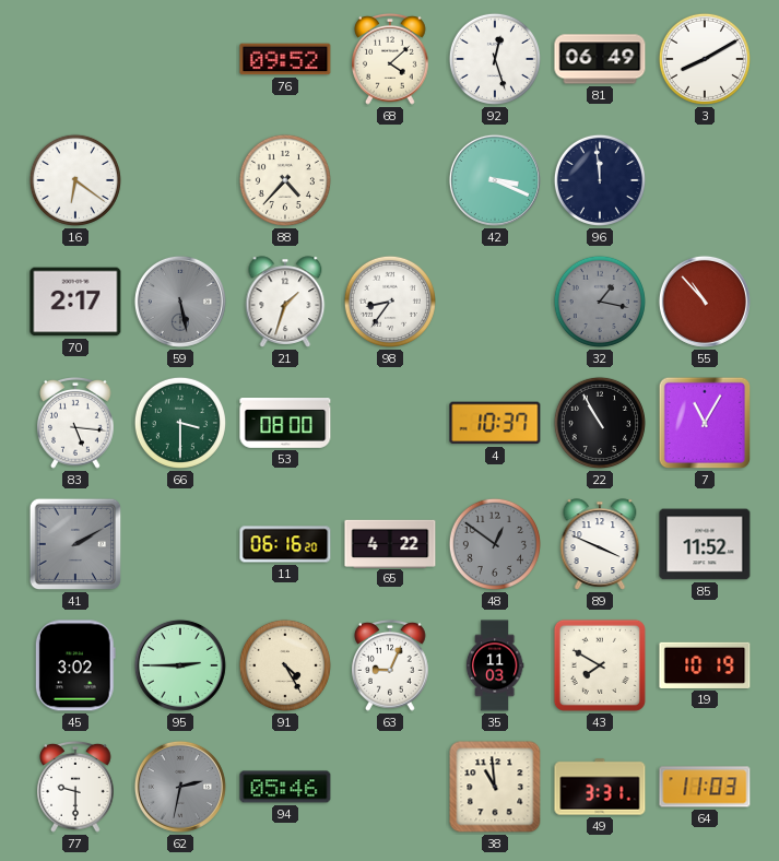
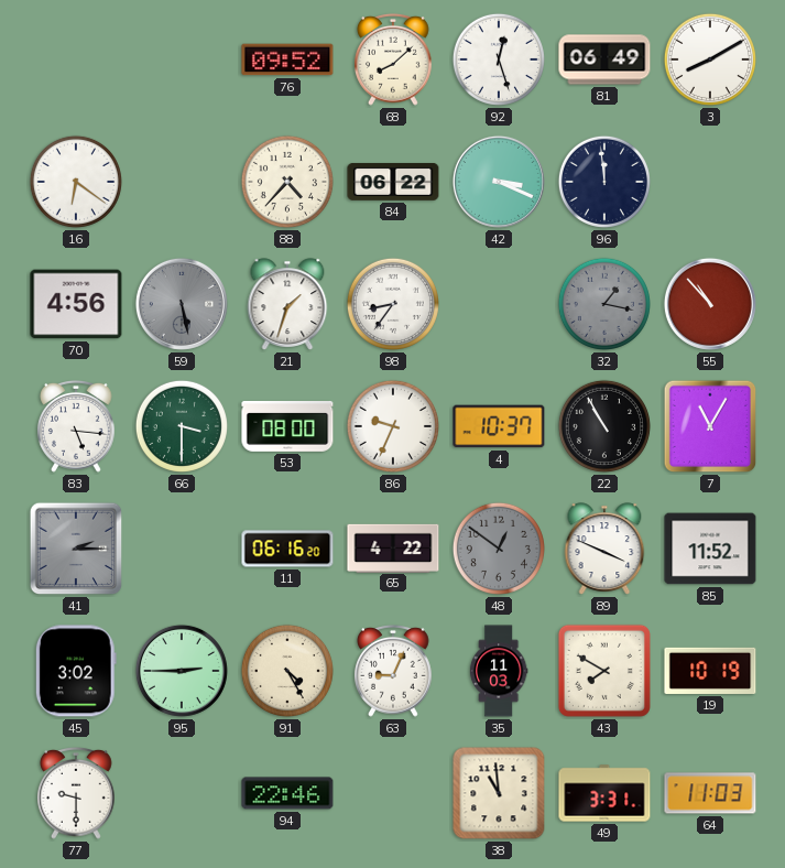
68: 4:08 -> 8:08 (394, 59)
84: none -> 06:22 (393, 182)
70: 2:17 -> 4:56 (76, 304)
86: none -> 9:34 (393, 426)
41: 2:10 -> 2:15 (76, 549)
62: 2:32 -> none (180, 787)
94: 05:46 -> 22:46 (287, 793)
